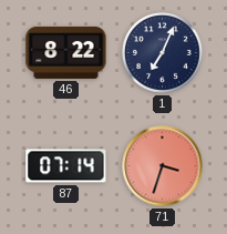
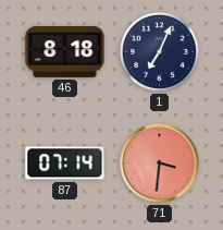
46: 8:22 -> 8:18 (65, 51)
71: 3:33 -> 3:31 (160, 164)
